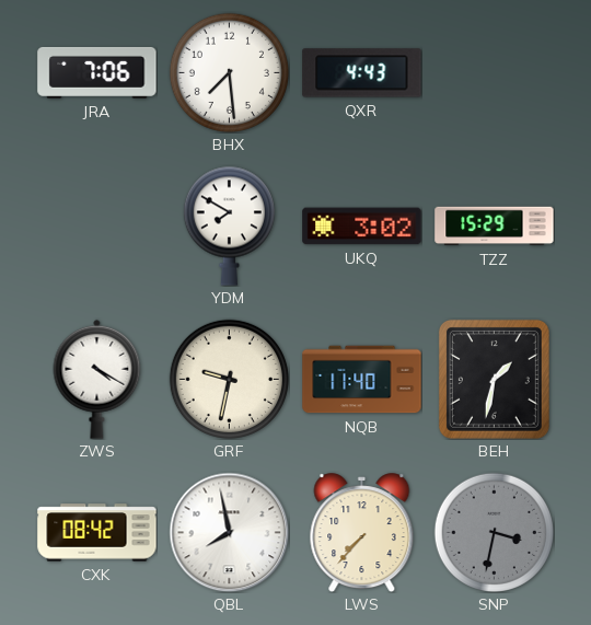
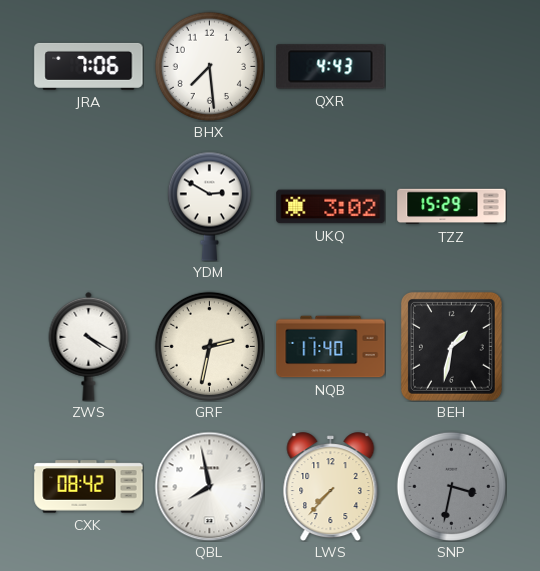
YDM: 7:50 -> 2:50 (209, 206)
GRF: 9:32 -> 2:32 (209, 346)
